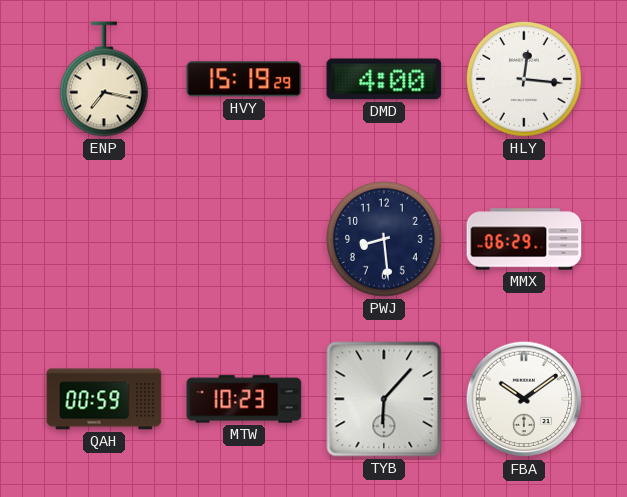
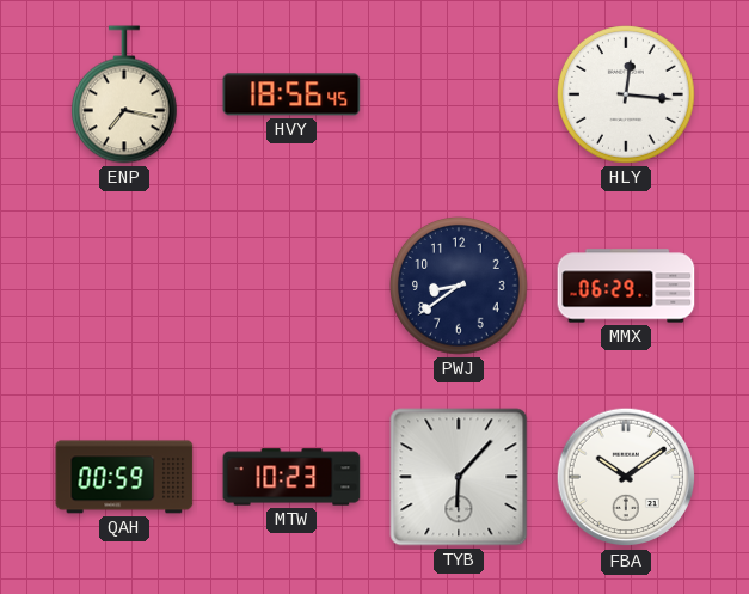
HVY: 15:19 -> 18:56 (291, 94)
DMD: 4:00 -> none (384, 79)
PWJ: 8:29 -> 8:39 (460, 287)
